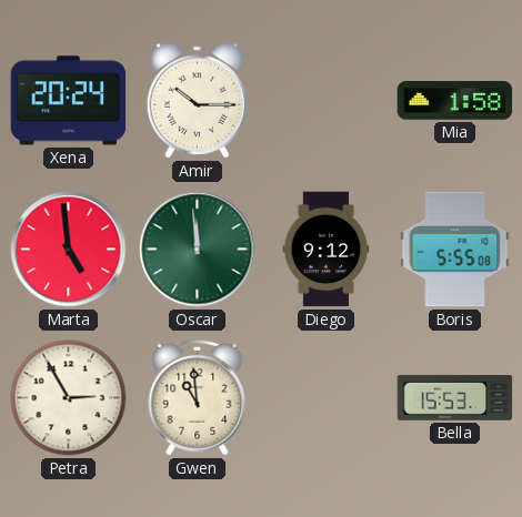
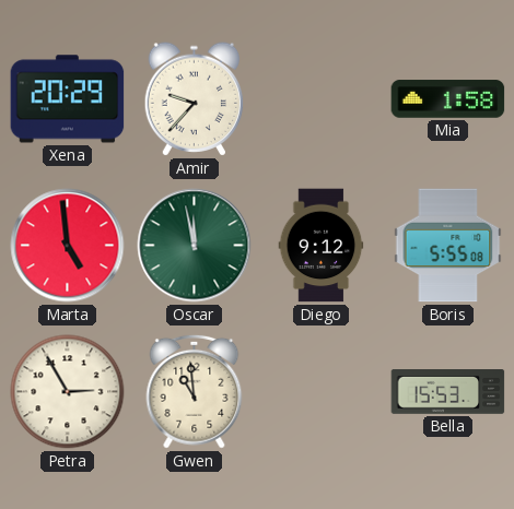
Xena: 20:24 -> 20:29 (68, 99)
Amir: 10:15 -> 9:37 (195, 99)
Oscar: 11:59 -> 11:58 (195, 246)
